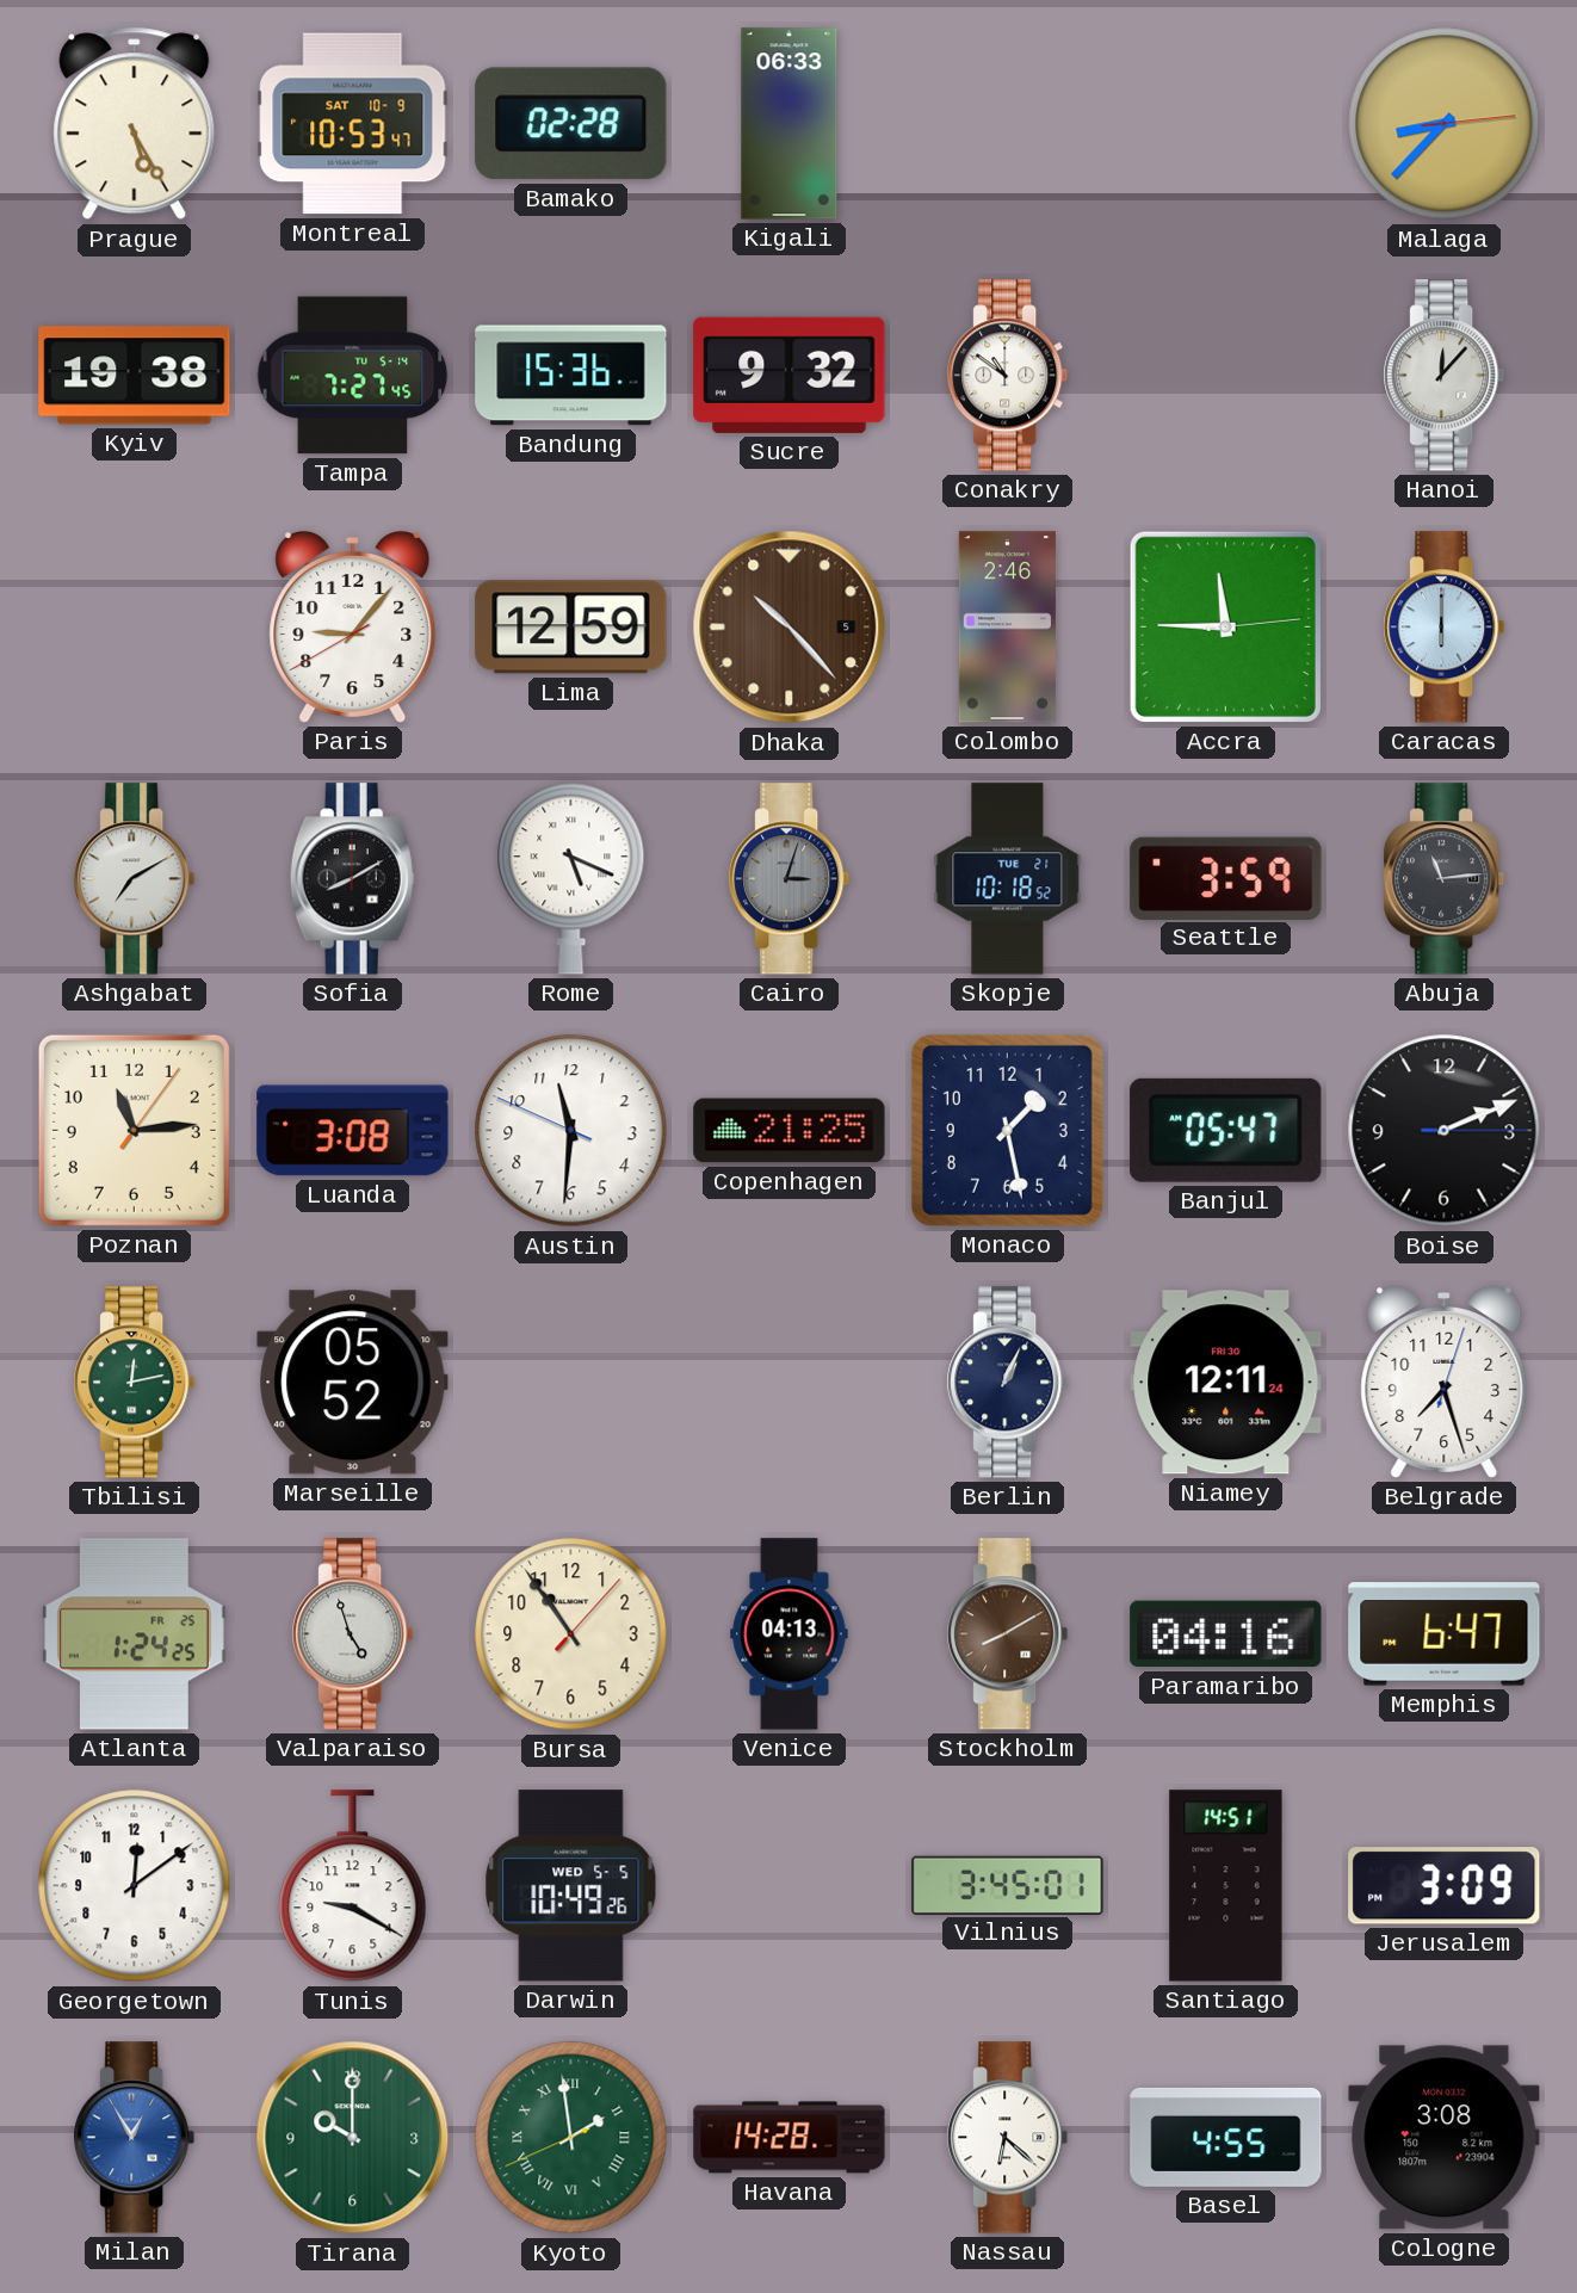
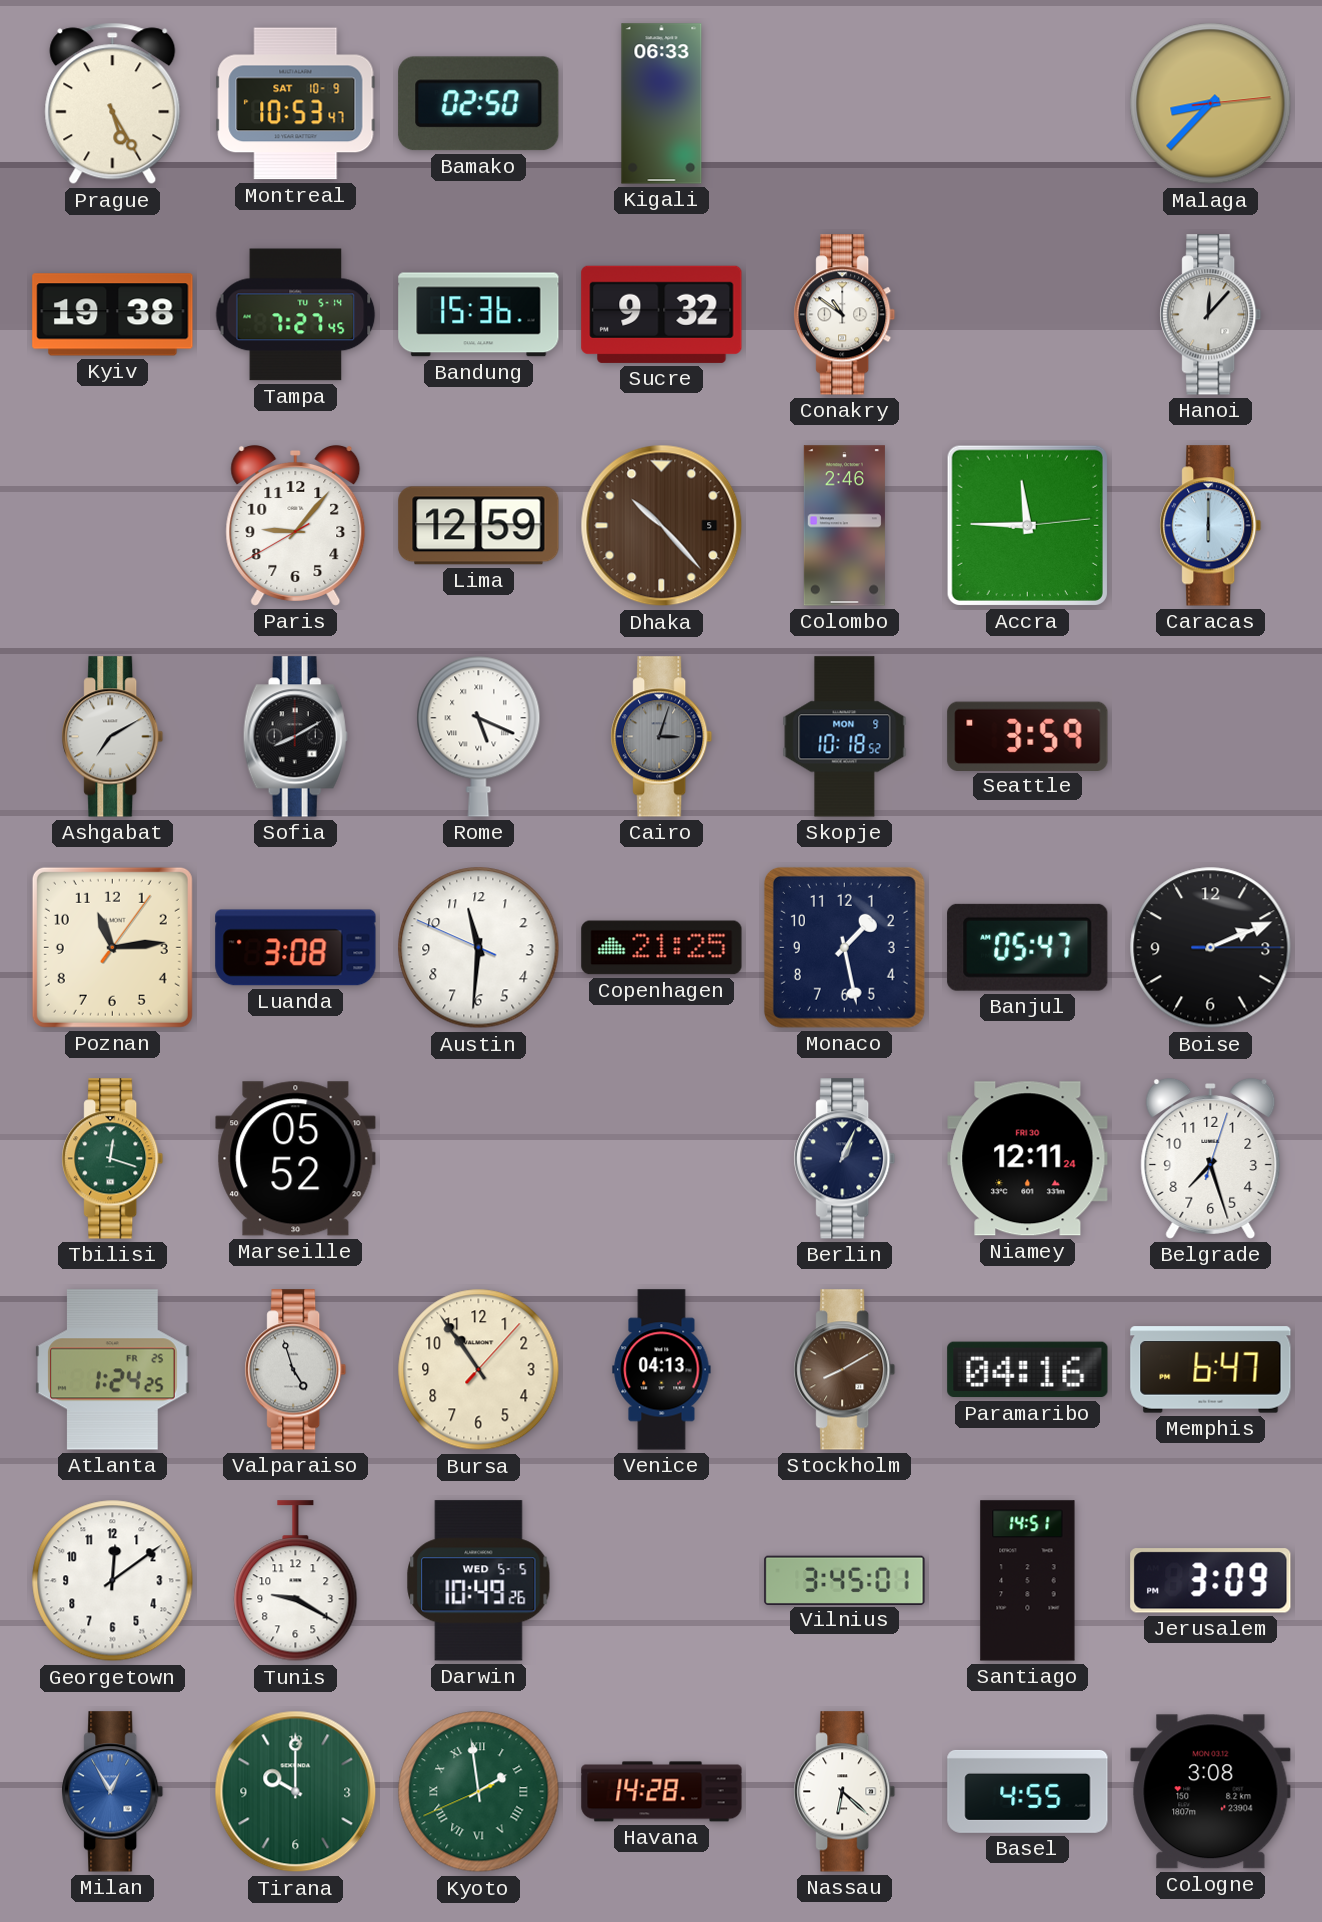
Bamako: 02:28 -> 02:50 (479, 104)
Skopje date: TUE 21 -> MON 9 (845, 737)
Abuja: 11:14 -> none (1445, 879)
Tbilisi: 12:13 -> 12:18 (113, 1159)
